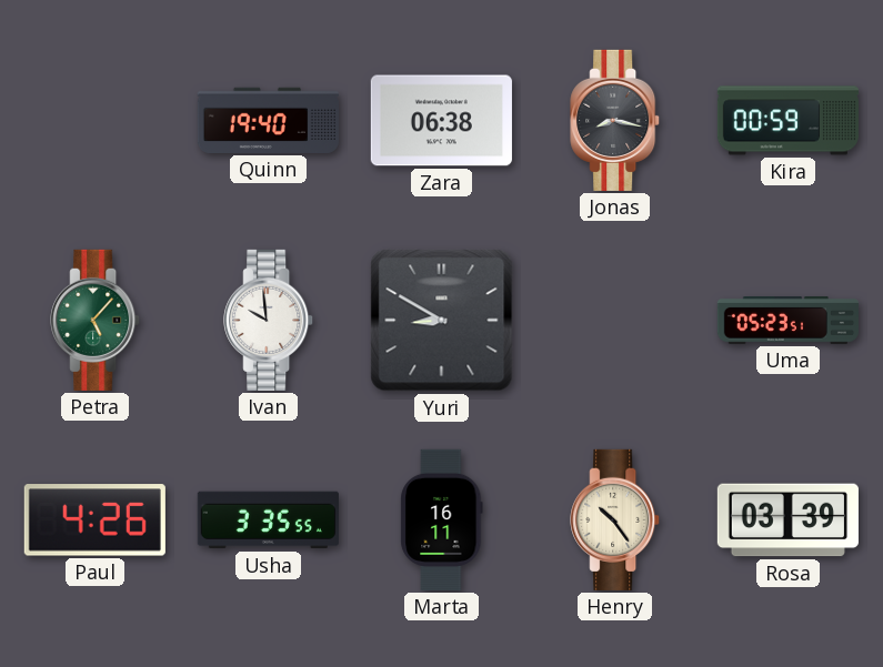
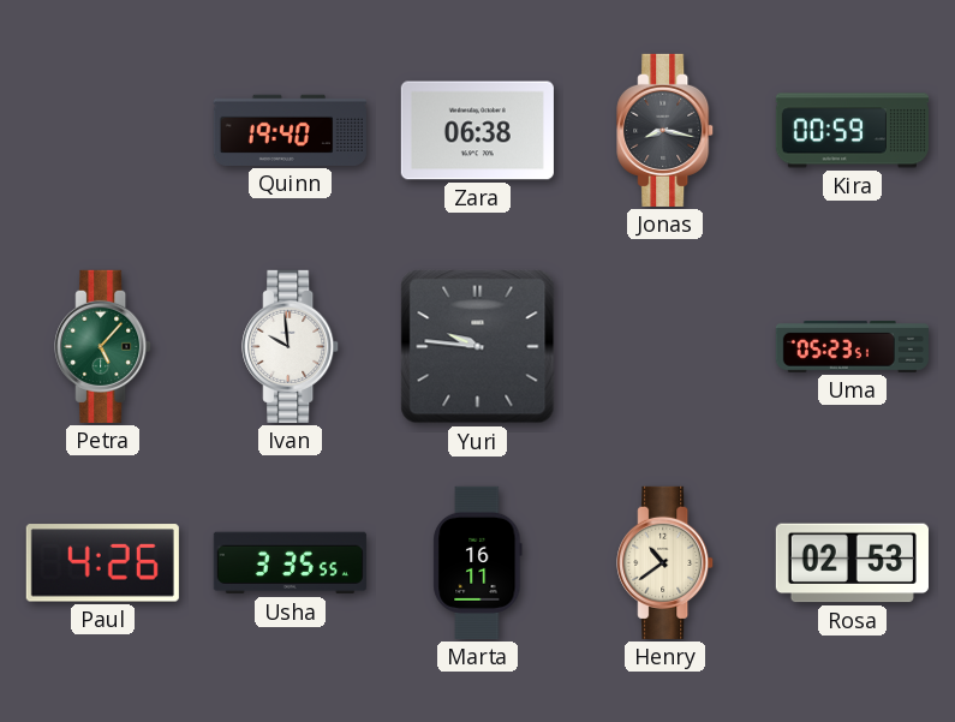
Yuri: 8:50 -> 9:46 (478, 347)
Henry: 10:24 -> 10:39 (665, 562)
Rosa: 03:39 -> 02:53 (852, 563)
